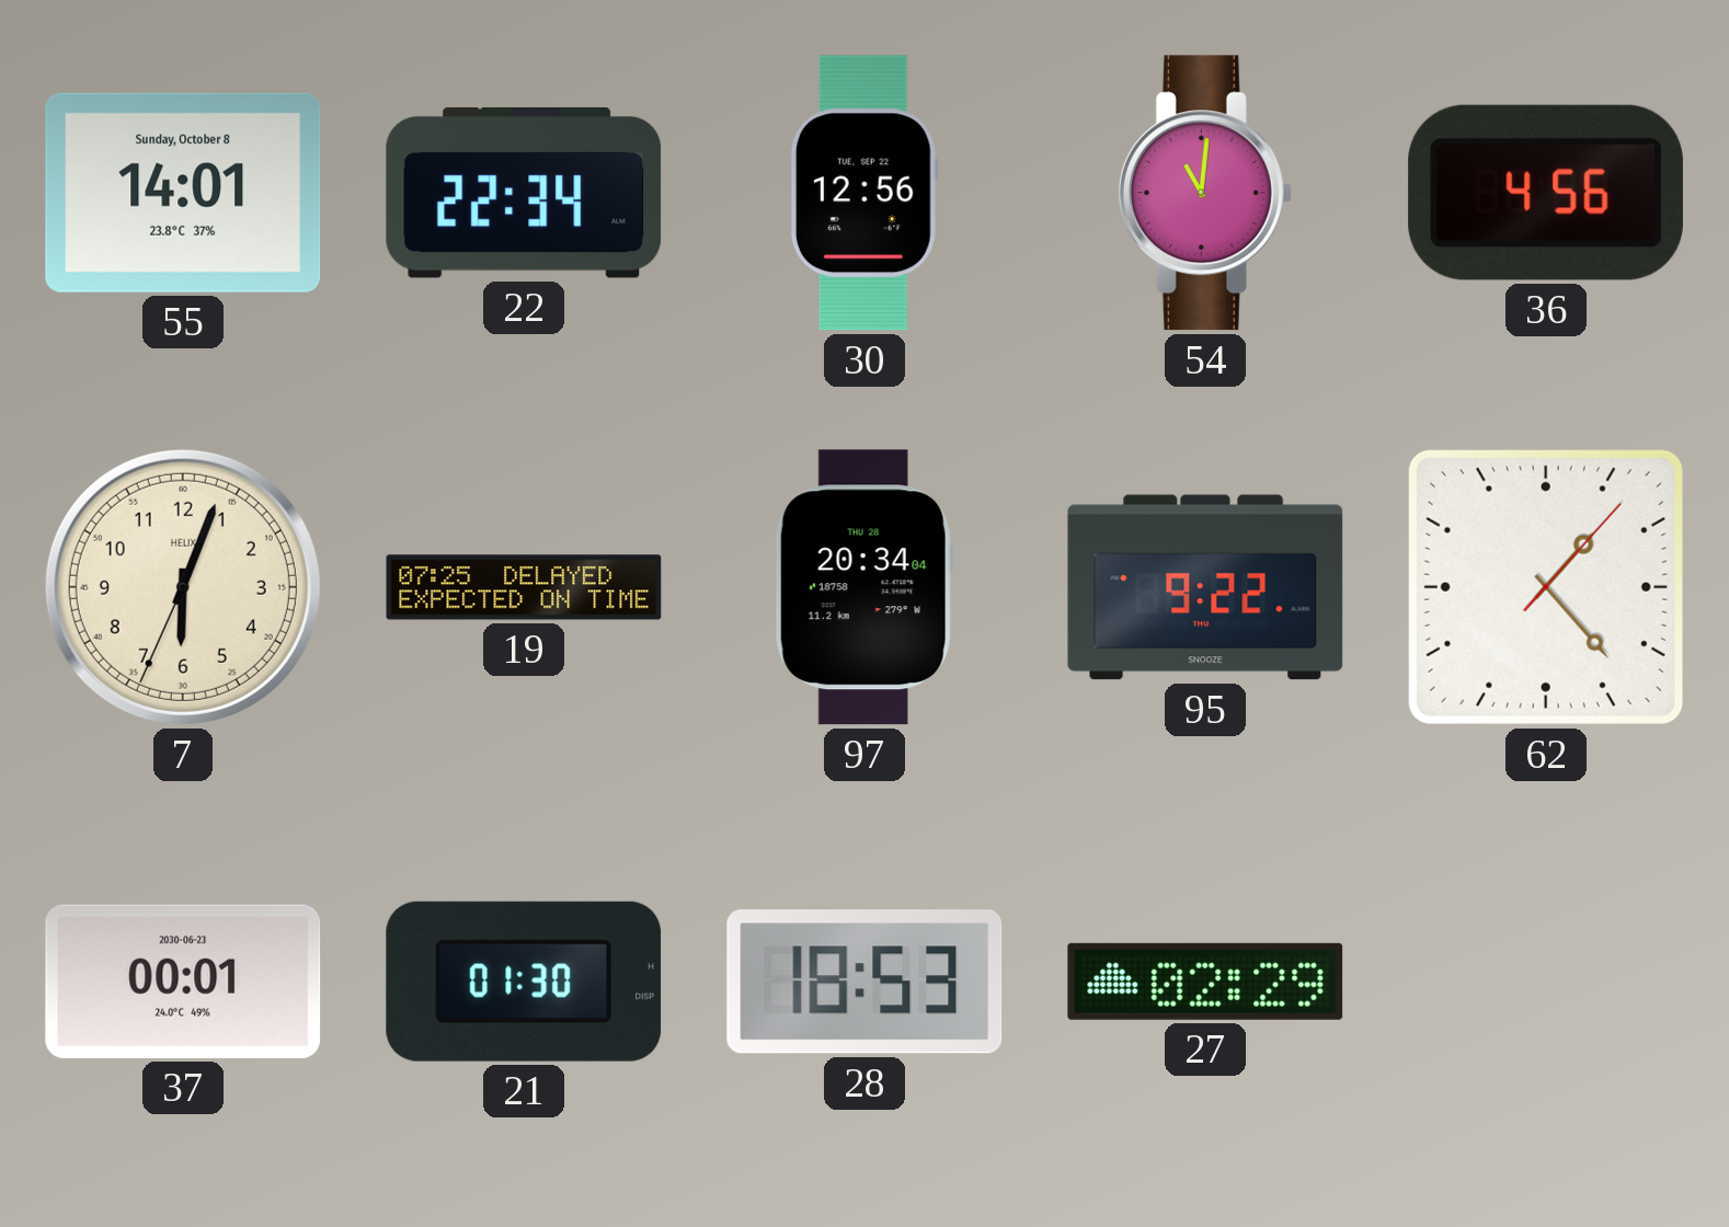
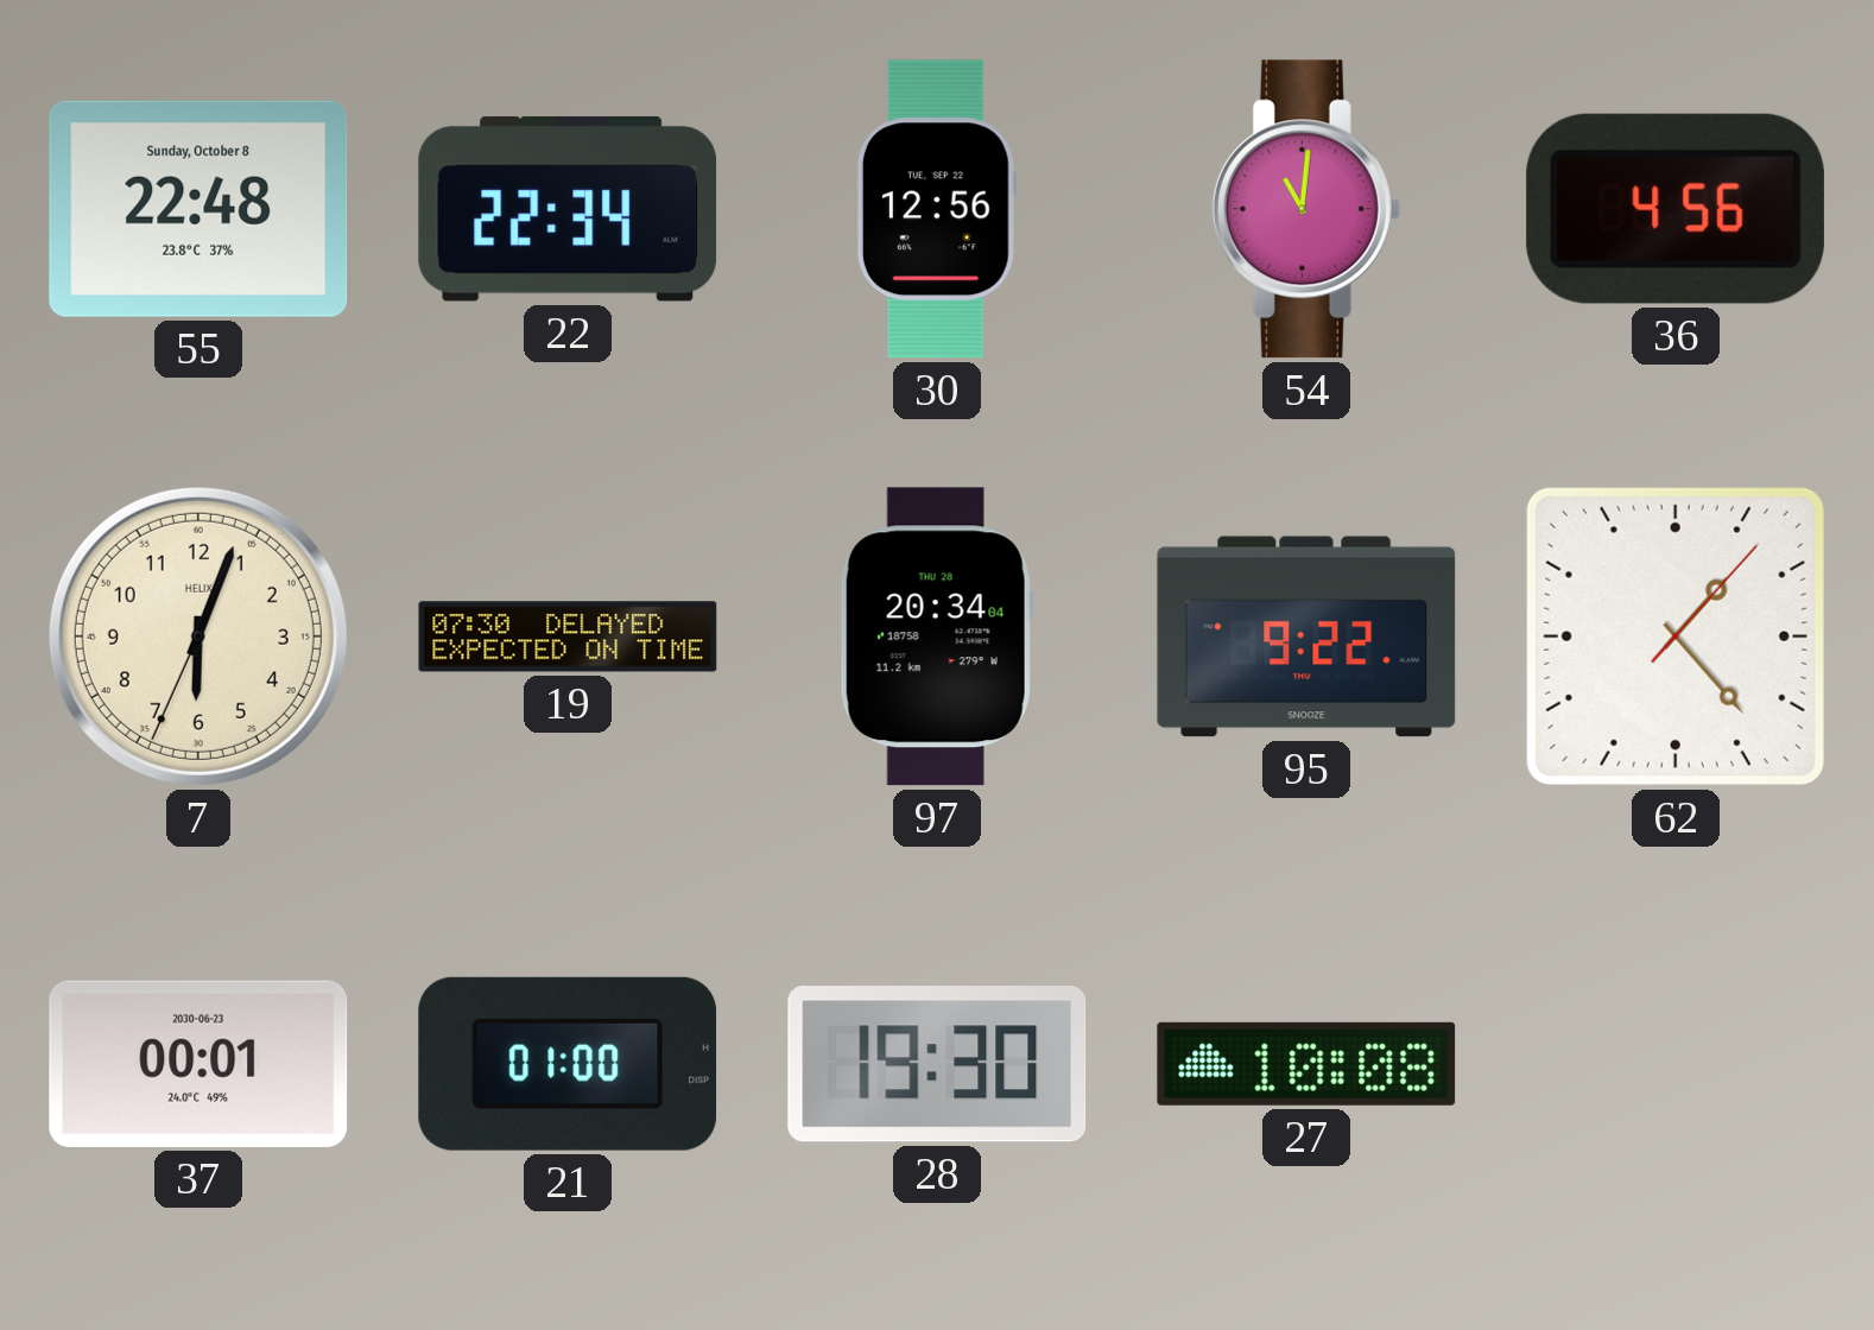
55: 14:01 -> 22:48 (198, 209)
19: 07:25 -> 07:30 (568, 636)
21: 01:30 -> 01:00 (568, 1064)
28: 18:53 -> 19:30 (937, 1064)
27: 02:29 -> 10:08 (1306, 1064)
